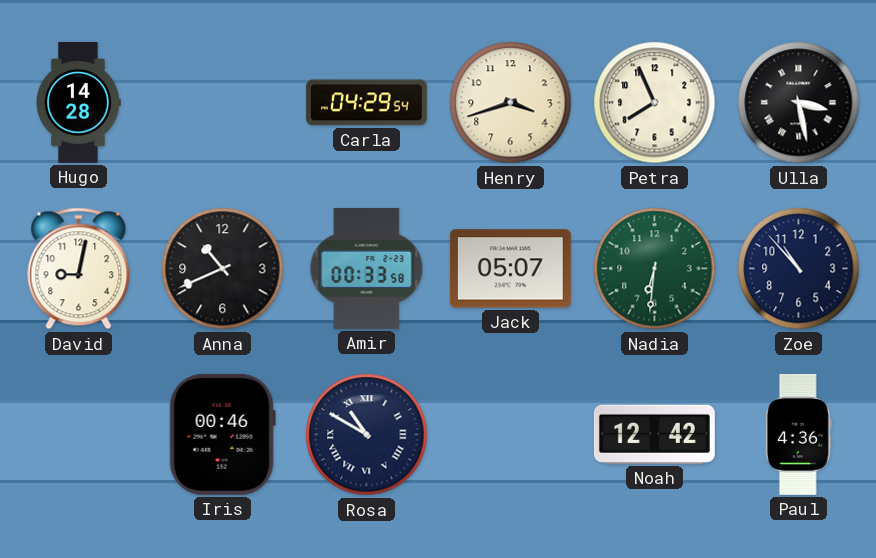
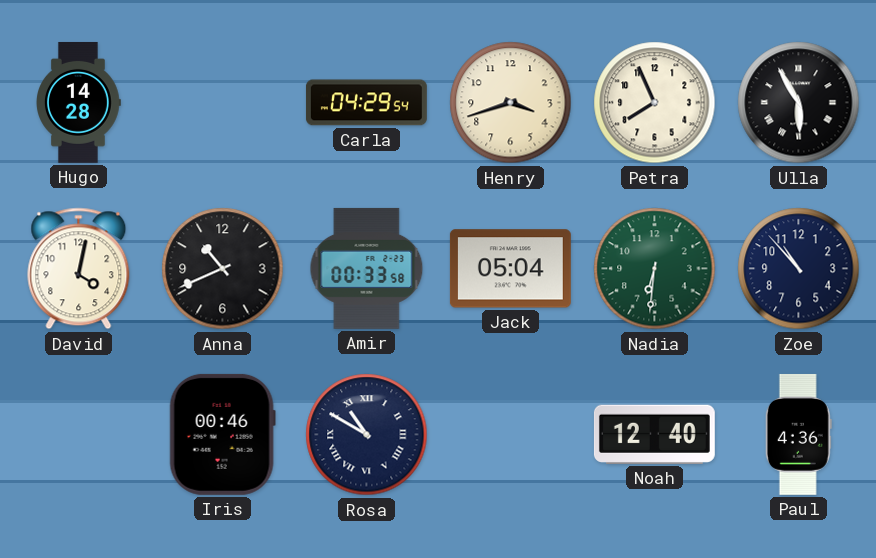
Ulla: 3:28 -> 5:55 (799, 103)
David: 9:02 -> 4:02 (79, 269)
Jack: 05:07 -> 05:04 (510, 269)
Noah: 12:42 -> 12:40 (654, 434)
